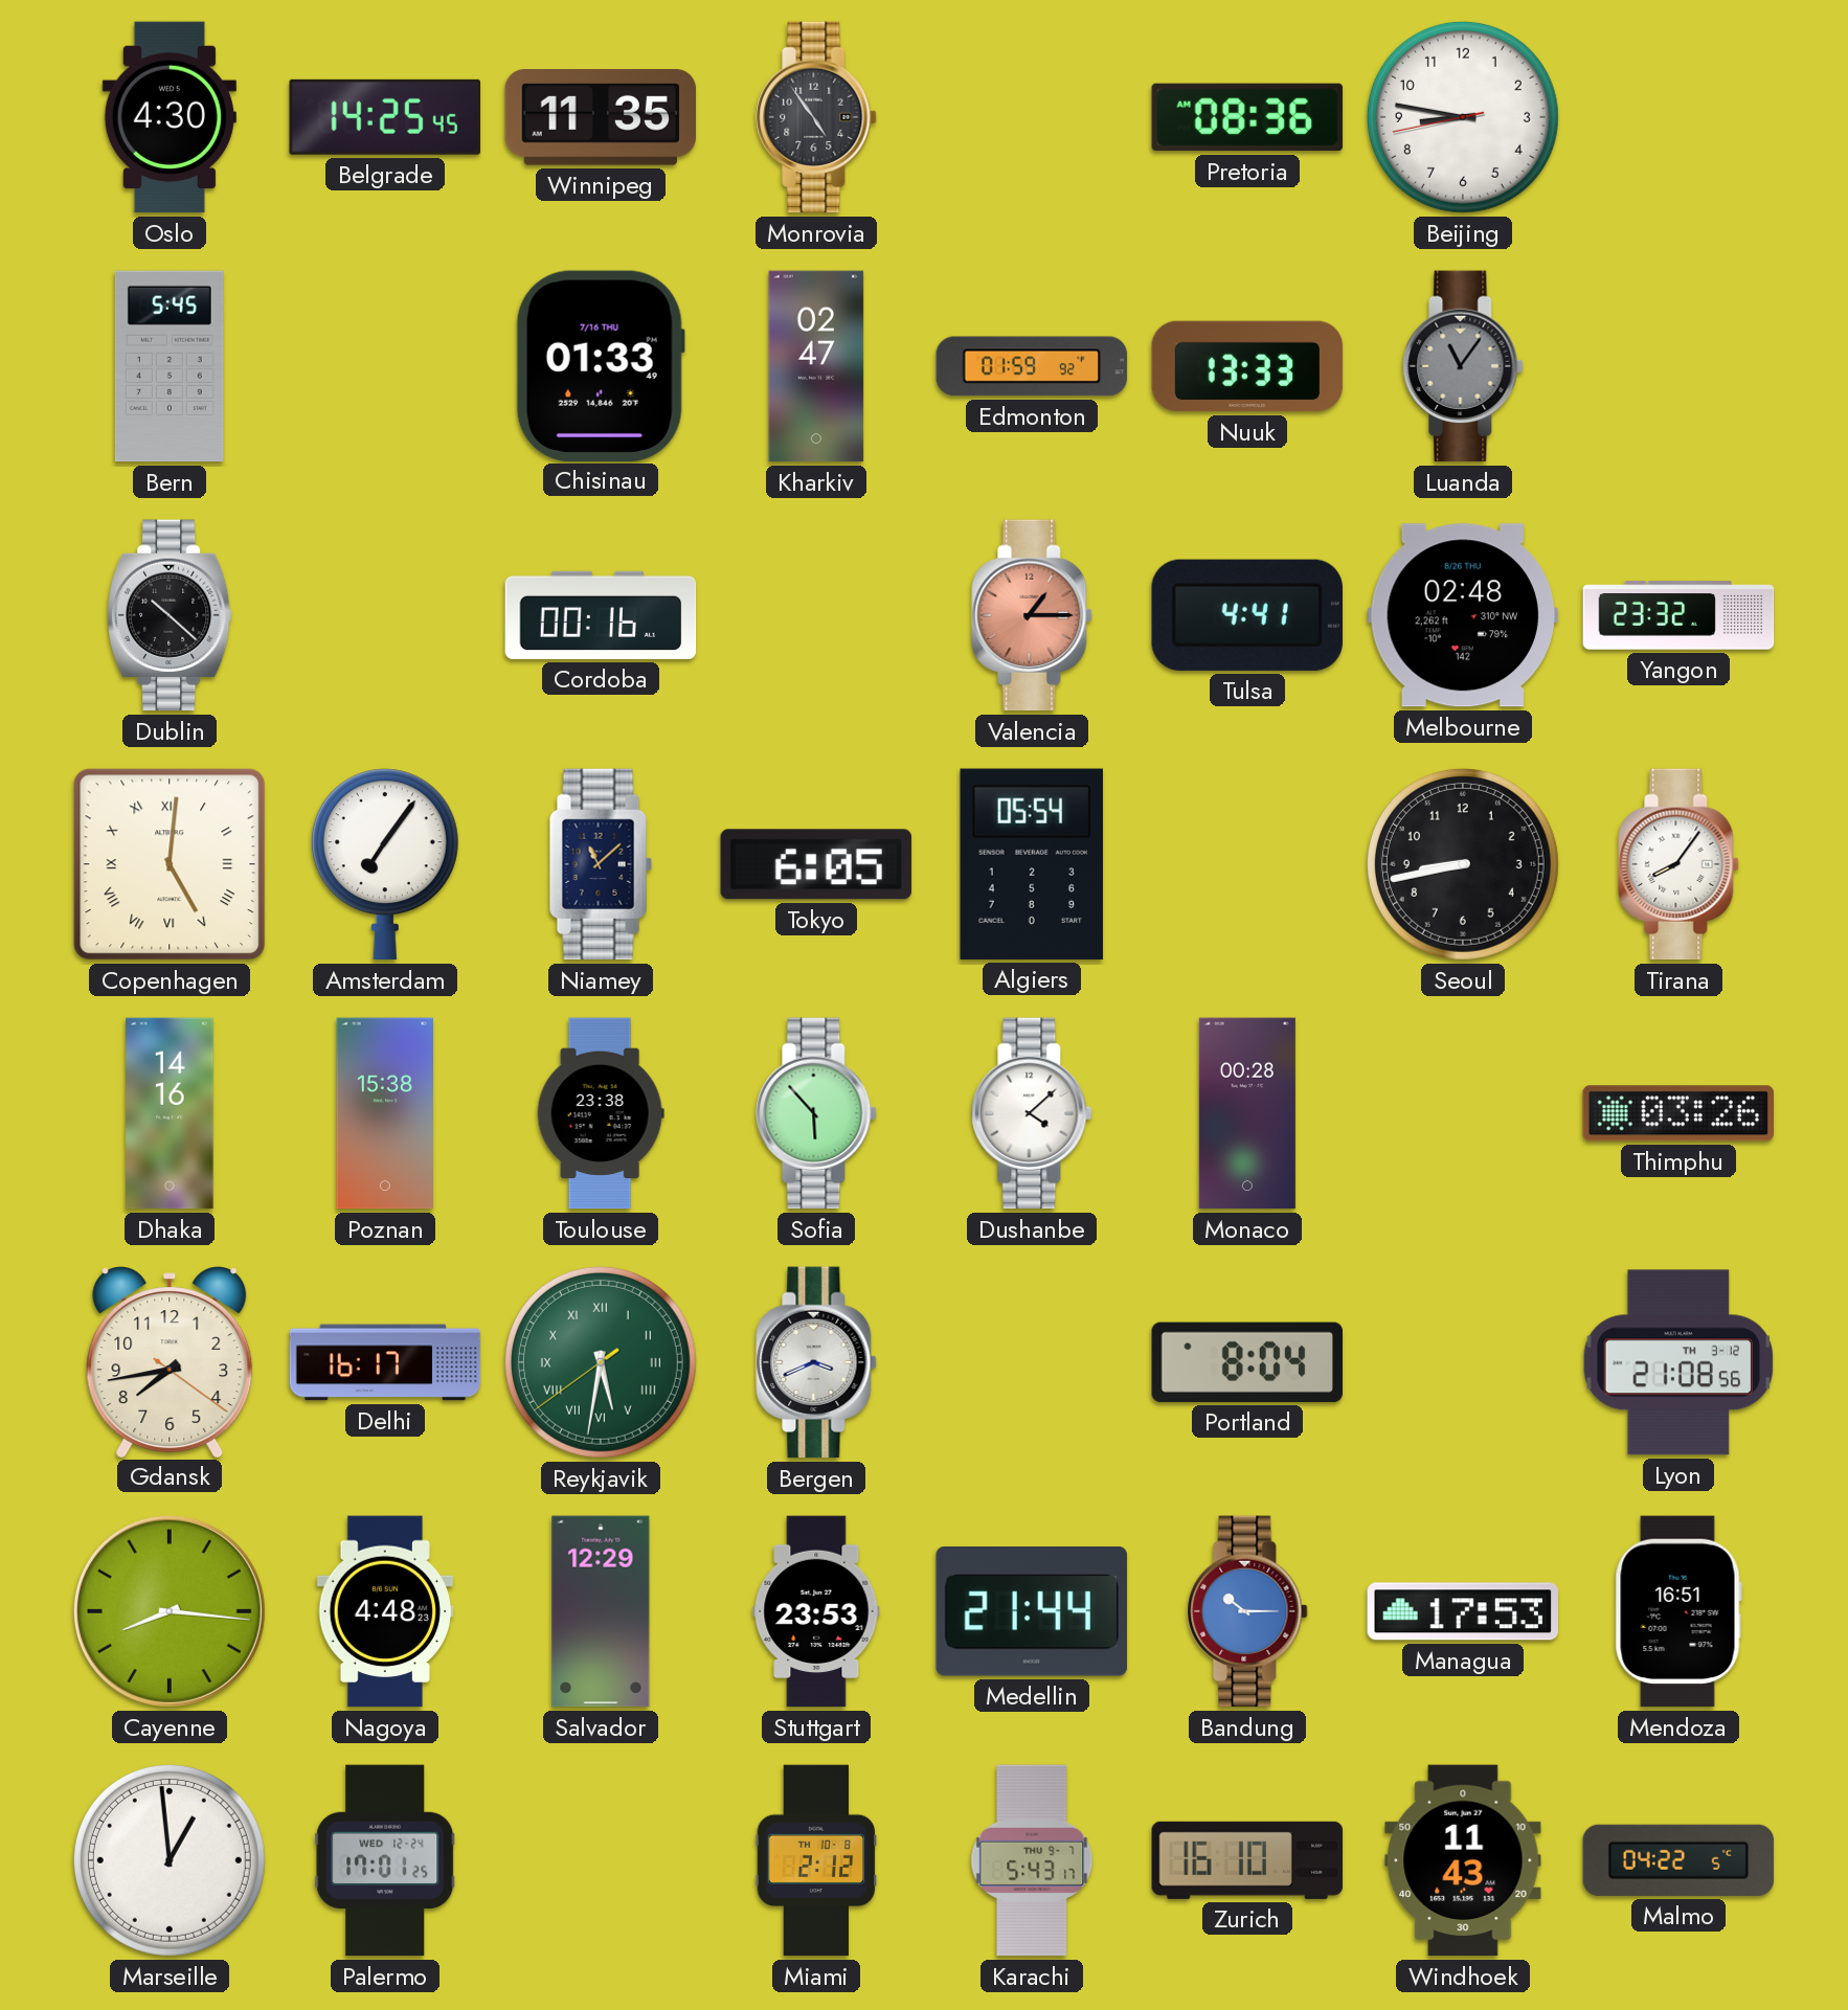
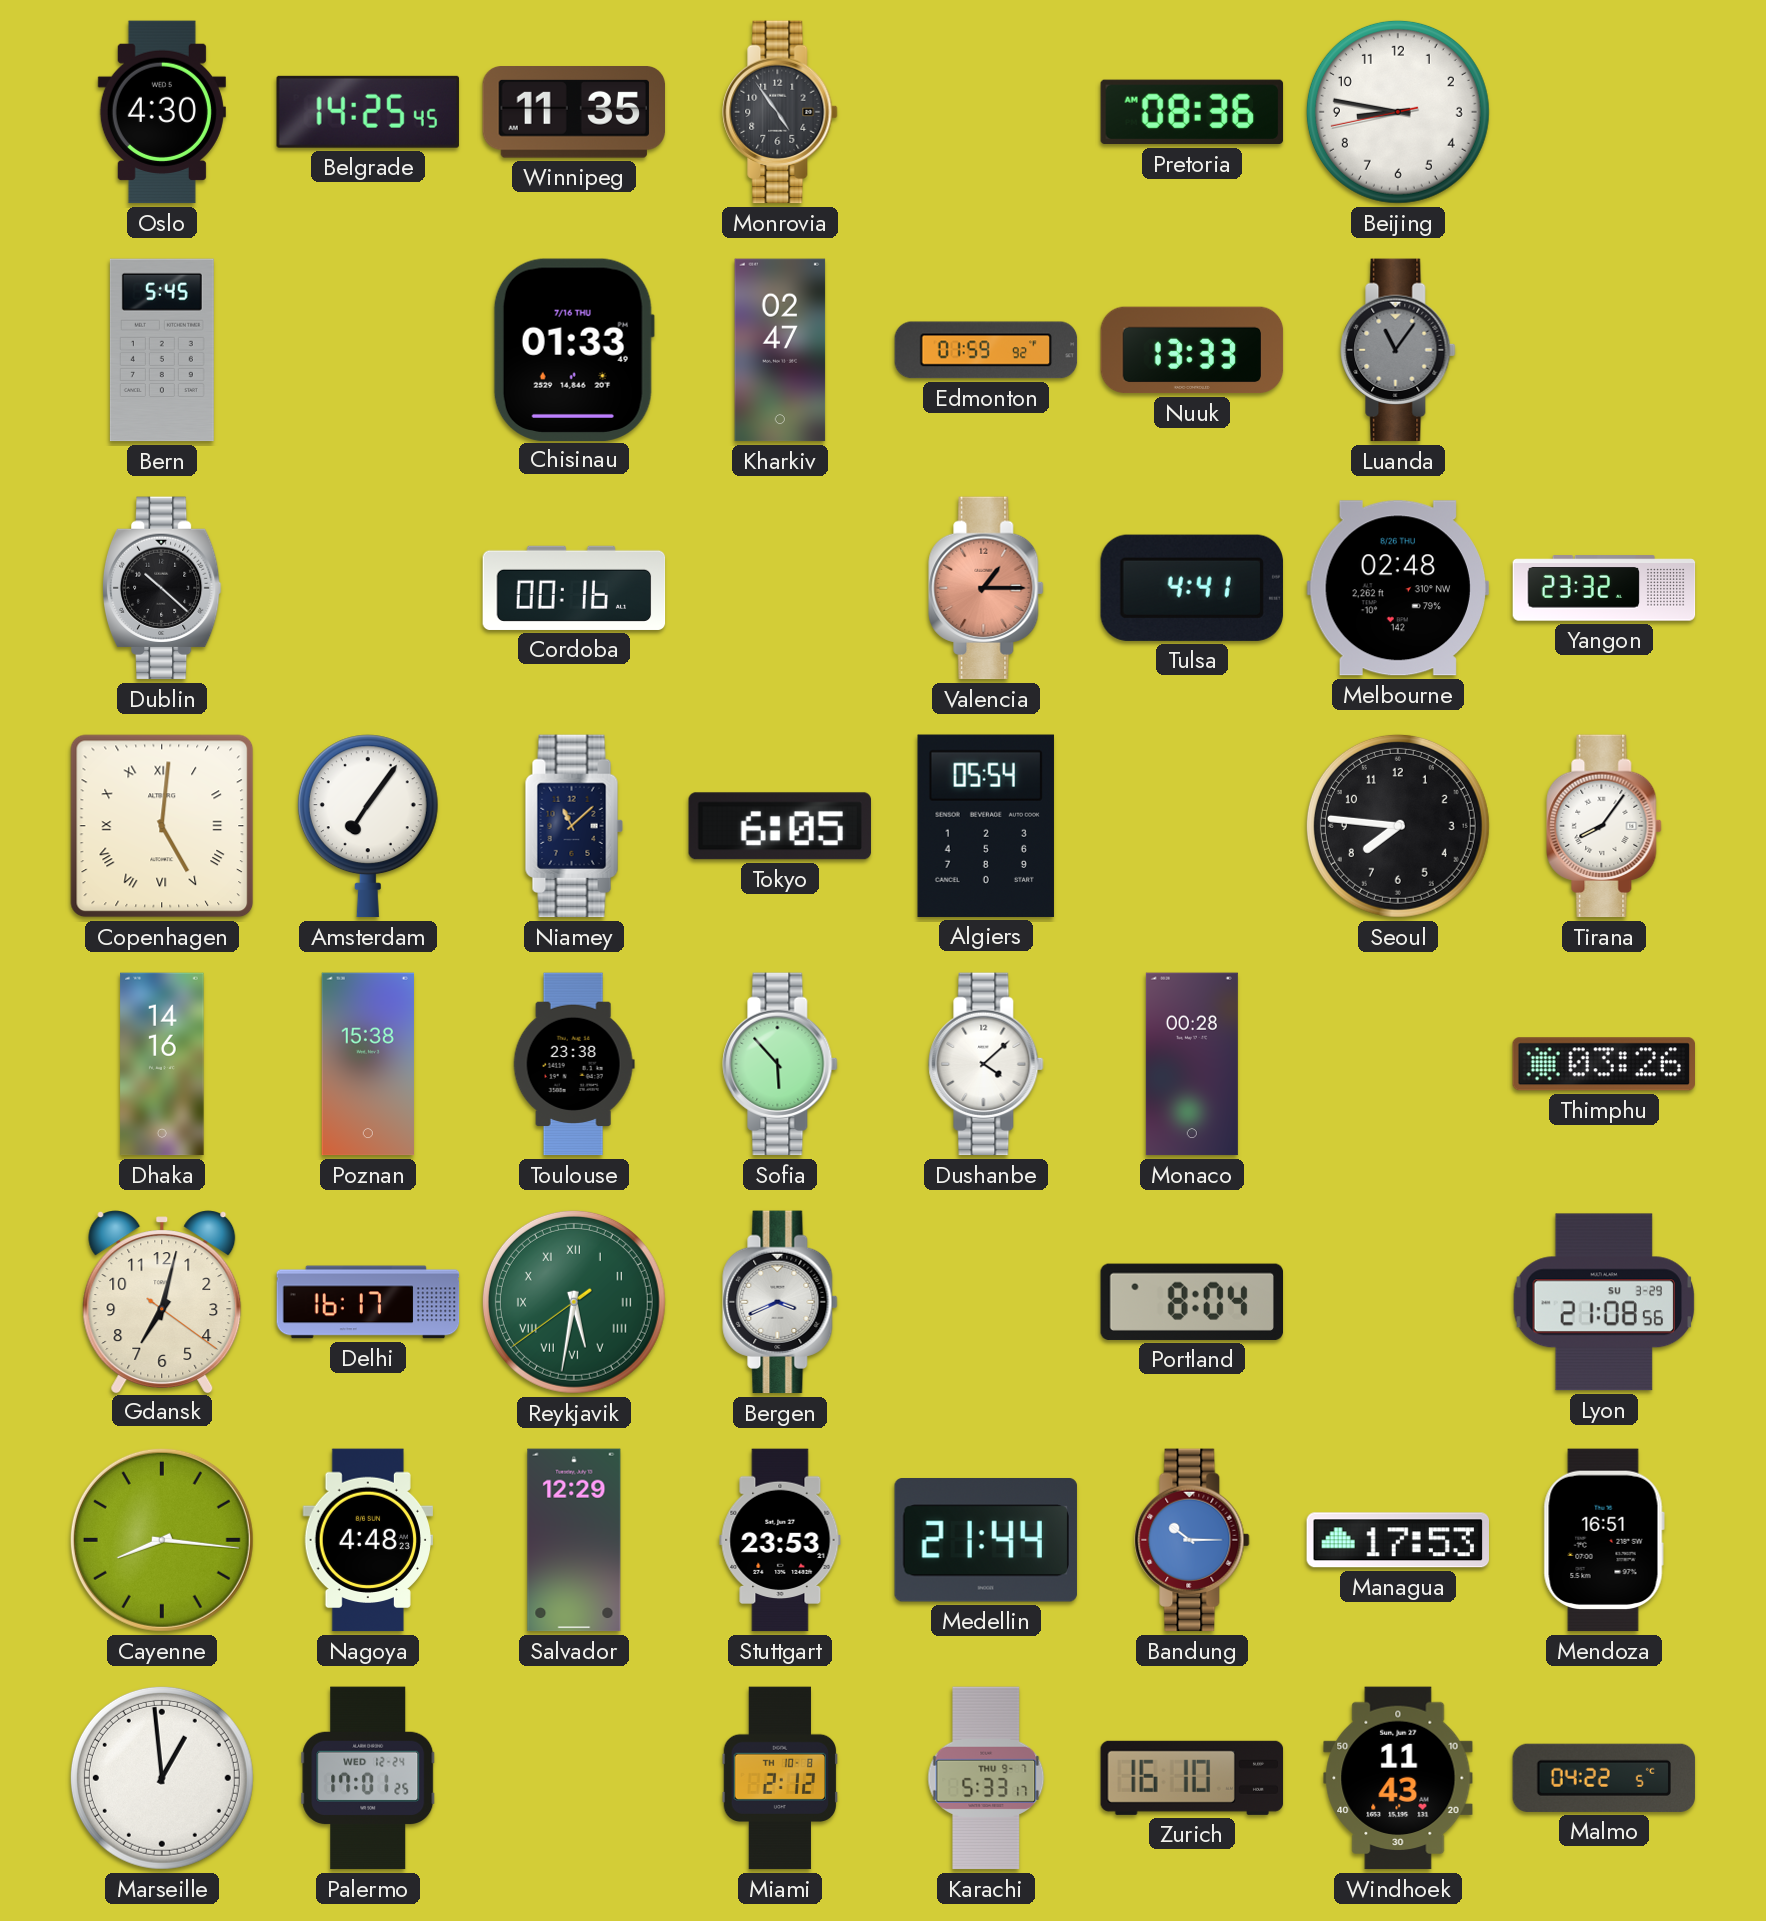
Seoul: 8:43 -> 7:46 (1398, 826)
Gdansk: 7:43 -> 7:02 (162, 1301)
Lyon date: TH 3-12 -> SU 3-29 (1604, 1302)
Karachi: 5:43 -> 5:33 (986, 1778)
